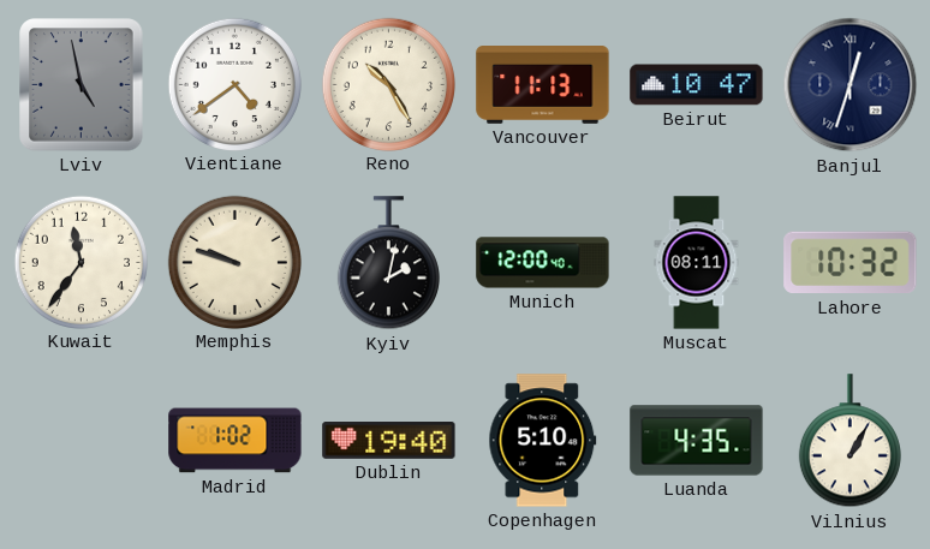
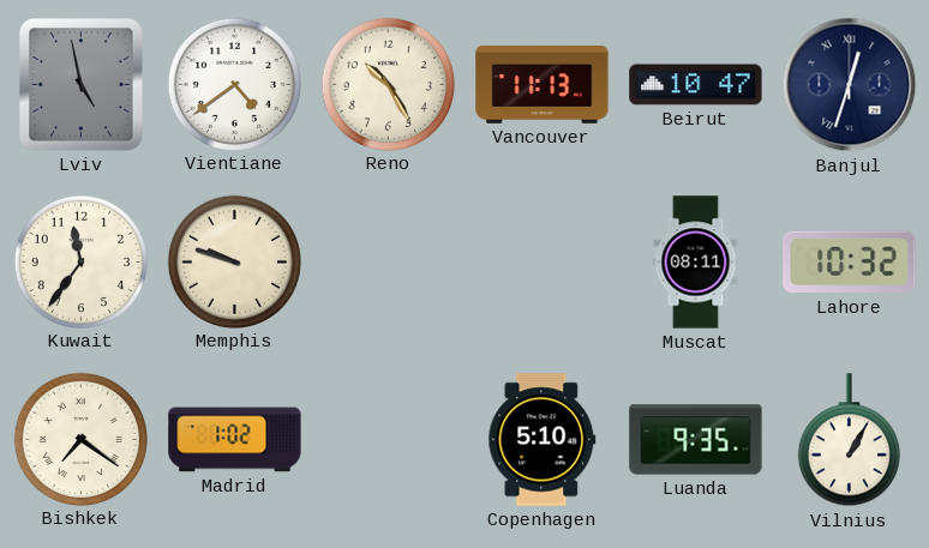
Kyiv: 2:02 -> none (388, 263)
Munich: 12:00 -> none (543, 263)
Bishkek: none -> 7:21 (80, 439)
Dublin: 19:40 -> none (389, 441)
Luanda: 4:35 -> 9:35 (696, 440)
